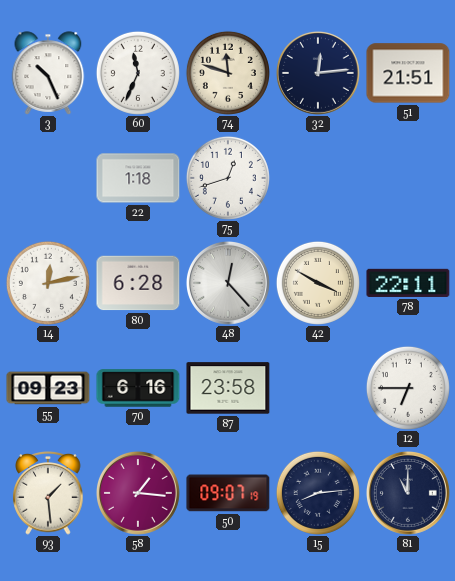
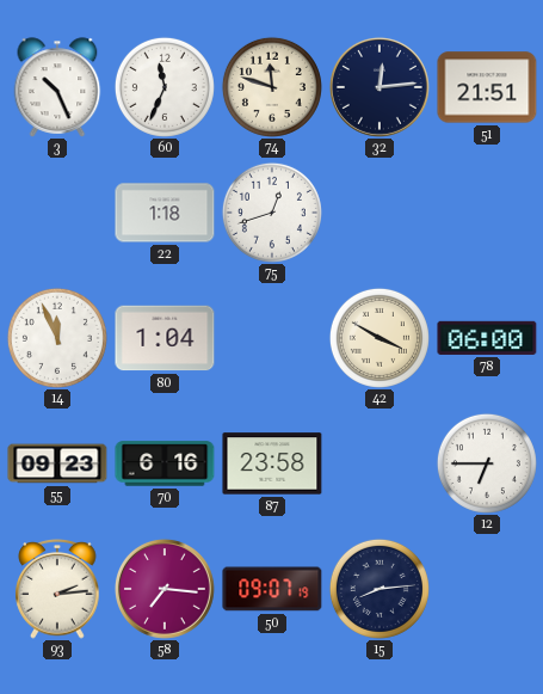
14: 12:13 -> 11:56 (57, 338)
80: 6:28 -> 1:04 (165, 338)
48: 12:23 -> none (228, 283)
78: 22:11 -> 06:00 (487, 338)
93: 1:29 -> 2:14 (57, 590)
58: 1:16 -> 7:16 (165, 589)
81: 11:00 -> none (408, 493)
